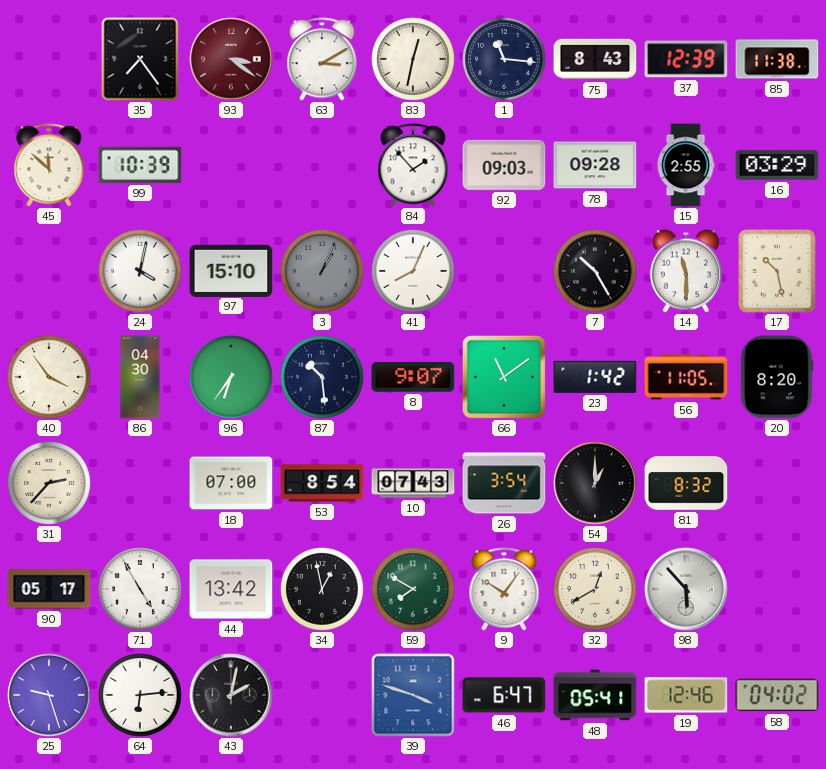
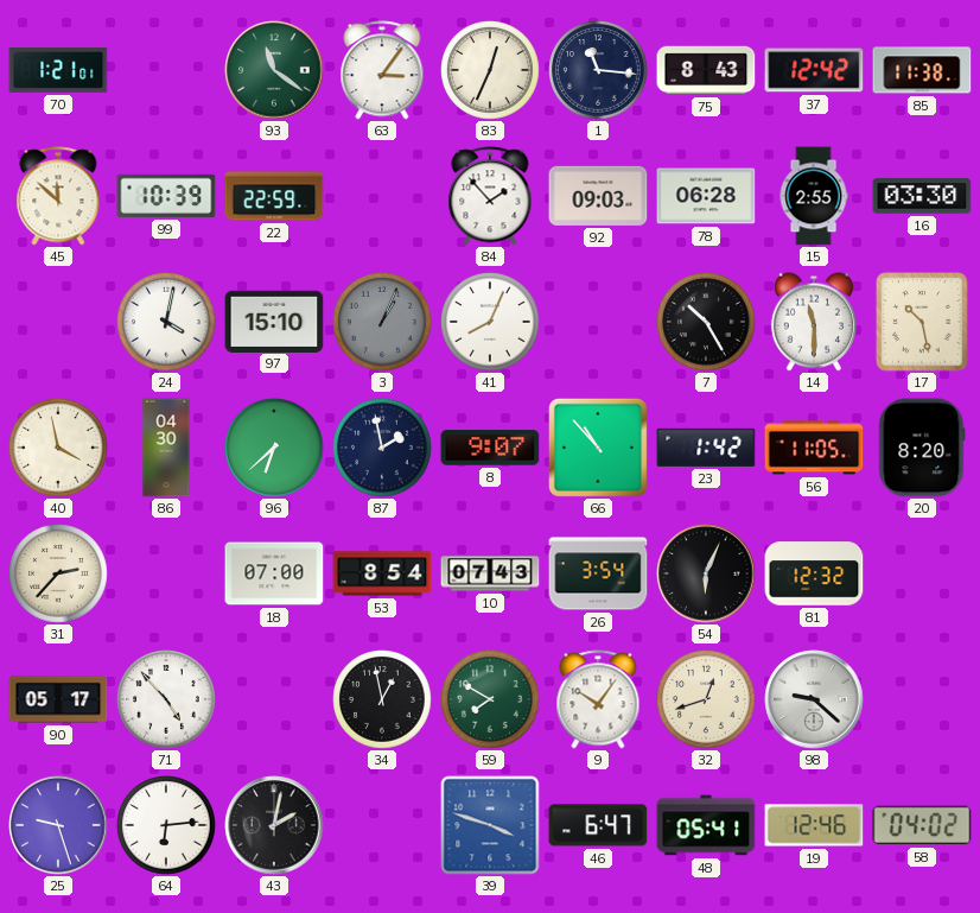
70: none -> 1:21 (58, 70)
35: 7:24 -> none (140, 59)
93: 3:21 -> 11:21 (274, 70)
93 dial: burgundy -> green (274, 70)
63: 3:10 -> 3:06 (382, 70)
83: 12:32 -> 12:34 (490, 70)
37: 12:39 -> 12:42 (814, 70)
22: none -> 22:59 (274, 196)
78: 09:28 -> 06:28 (706, 196)
16: 03:29 -> 03:30 (922, 196)
40: 3:54 -> 3:58 (58, 448)
96: 6:36 -> 6:38 (274, 448)
87: 10:29 -> 1:58 (382, 448)
66: 11:09 -> 10:53 (598, 448)
54: 1:00 -> 6:04 (706, 573)
81: 8:32 -> 12:32 (814, 573)
71: 4:55 -> 4:53 (166, 699)
44: 13:42 -> none (231, 589)
32: 12:40 -> 12:42 (706, 699)
98: 5:53 -> 9:22 (814, 699)
